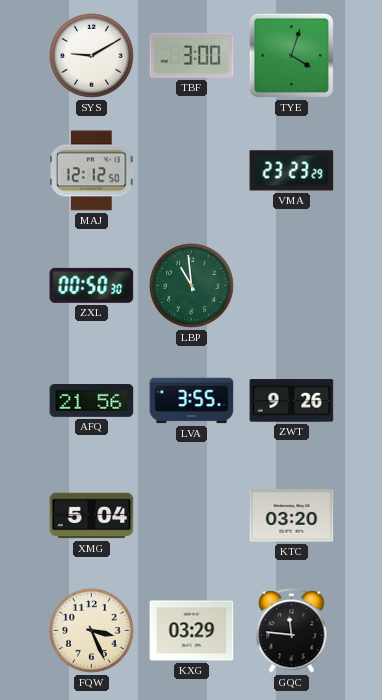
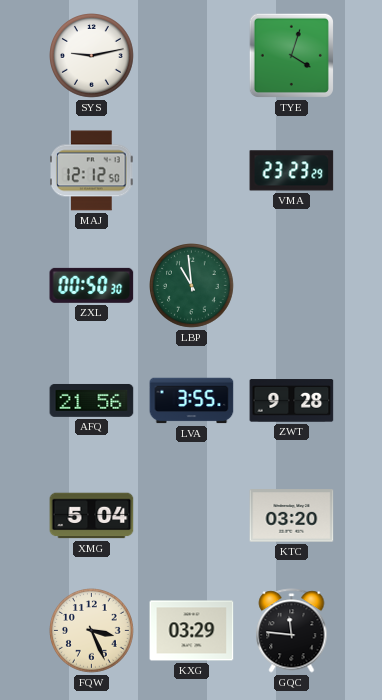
SYS: 9:10 -> 9:13 (92, 56)
TBF: 3:00 -> none (192, 55)
ZWT: 9:26 -> 9:28 (292, 401)
